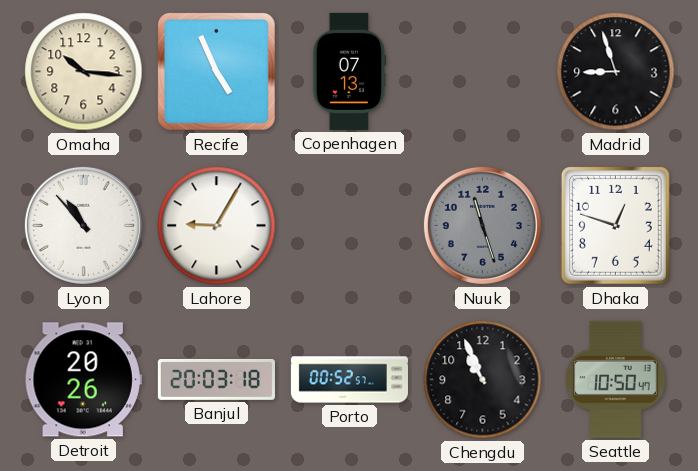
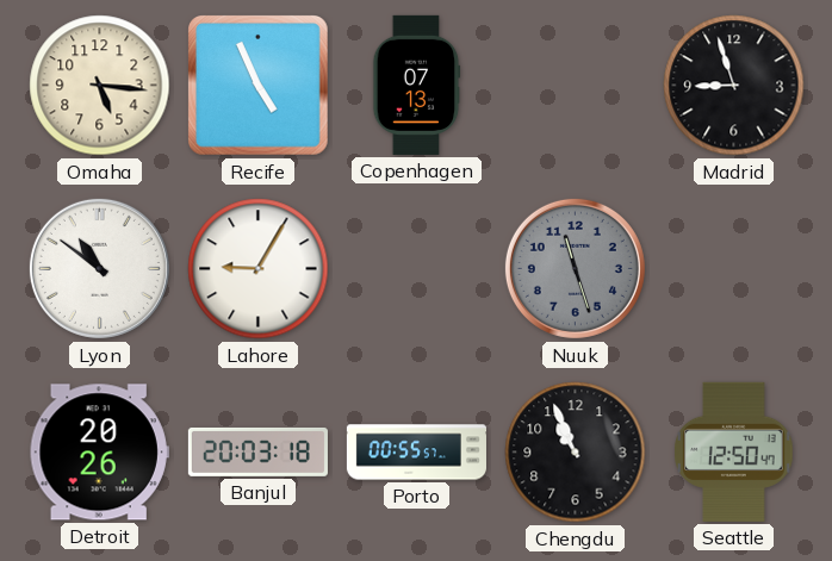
Omaha: 10:16 -> 5:16 (100, 86)
Lyon: 10:53 -> 10:51 (99, 268)
Dhaka: 12:48 -> none (615, 225)
Porto: 00:52 -> 00:55 (416, 453)
Seattle: 10:50 -> 12:50 (734, 451)
